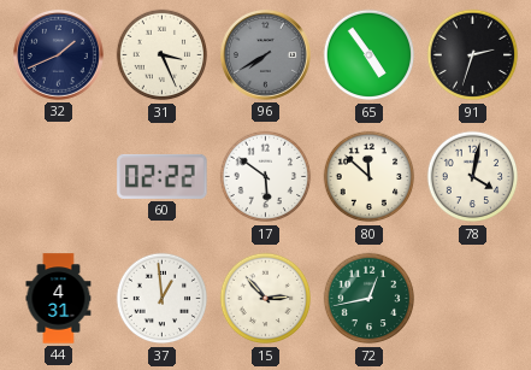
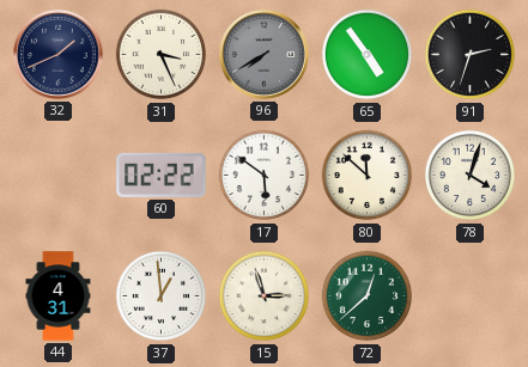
78: 4:02 -> 4:03 (471, 176)
15: 2:53 -> 2:57 (265, 296)
72: 12:43 -> 12:38 (368, 296)
